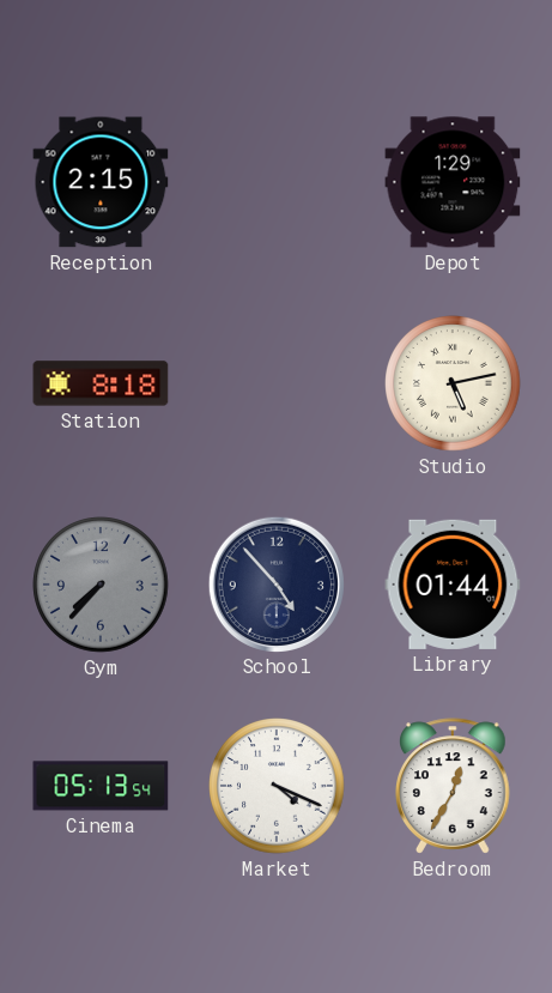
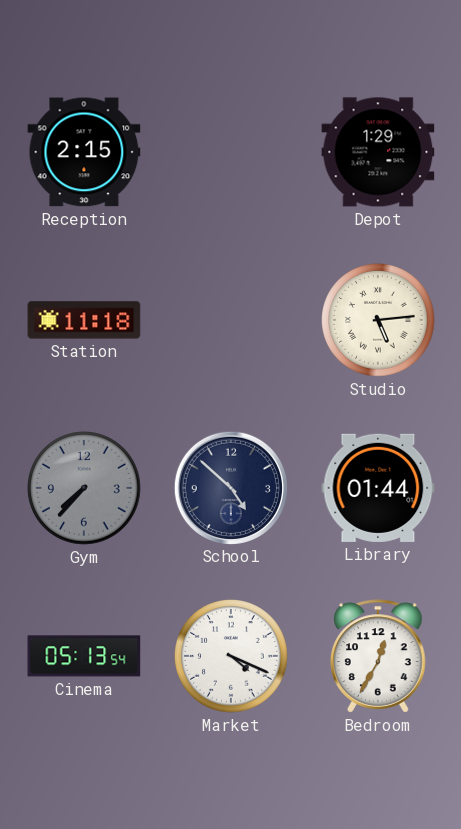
Station: 8:18 -> 11:18 (84, 320)
Studio: 5:13 -> 5:14 (378, 320)
School: 4:53 -> 4:52 (230, 487)
